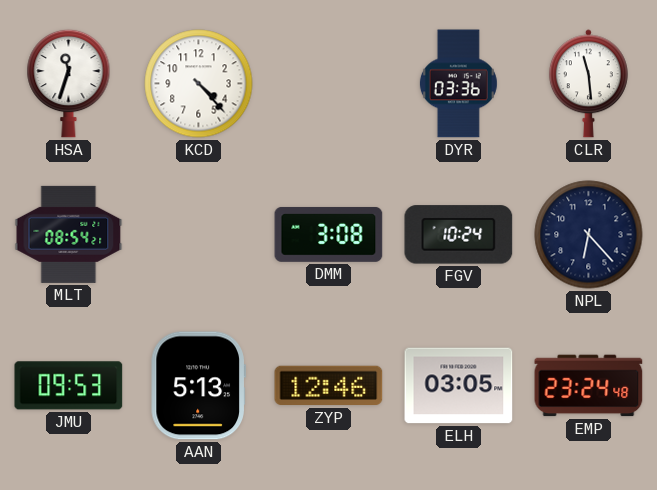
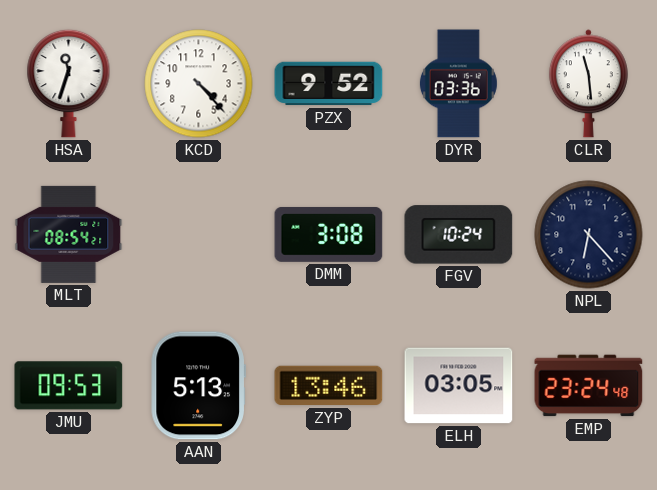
PZX: none -> 9:52 (329, 84)
ZYP: 12:46 -> 13:46 (329, 386)
